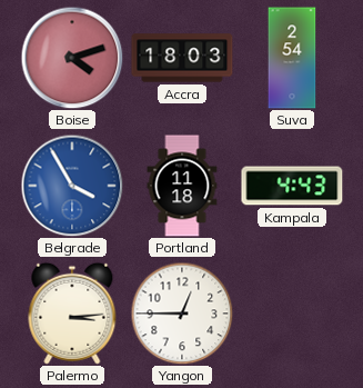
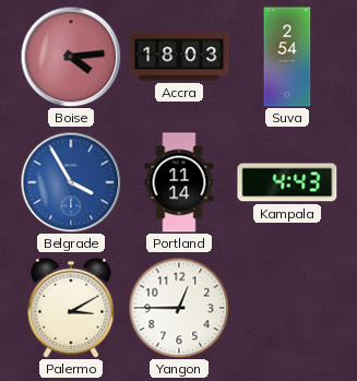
Boise: 4:12 -> 4:14 (71, 57)
Portland: 11:18 -> 11:14 (179, 182)
Palermo: 3:14 -> 3:10 (71, 308)
